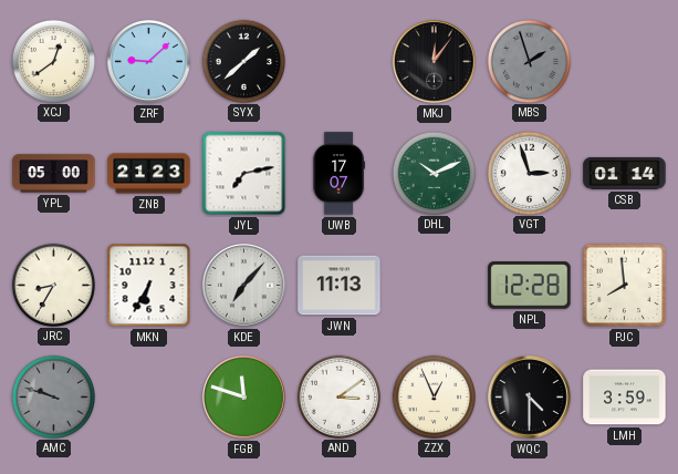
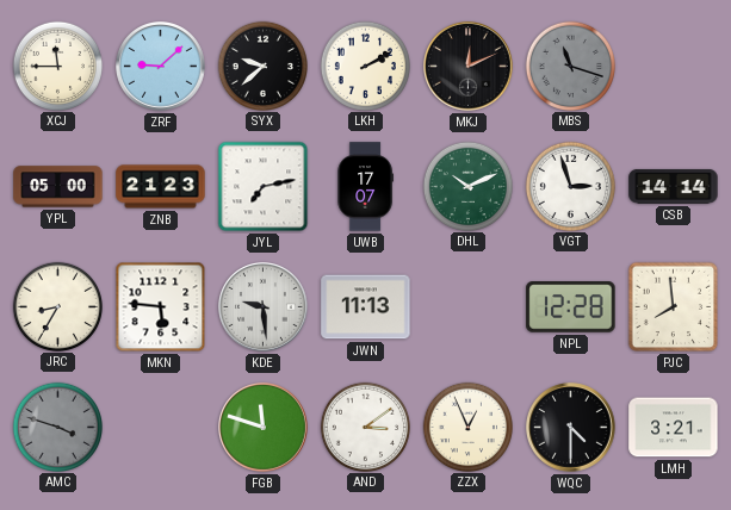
XCJ: 12:39 -> 11:45 (57, 66)
SYX: 1:38 -> 9:38 (262, 66)
LKH: none -> 2:10 (365, 66)
MKJ: 12:06 -> 12:11 (469, 67)
MBS: 1:57 -> 11:18 (570, 66)
CSB: 01:14 -> 14:14 (674, 186)
MKN: 6:35 -> 5:46 (161, 307)
KDE: 7:07 -> 9:29 (264, 307)
AMC: 9:48 -> 3:48 (57, 427)
LMH: 3:59 -> 3:21 (674, 428)
